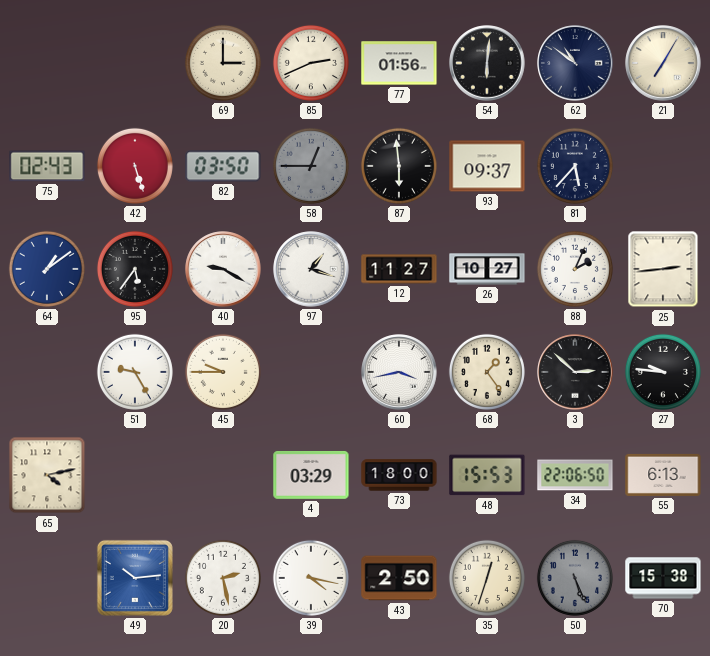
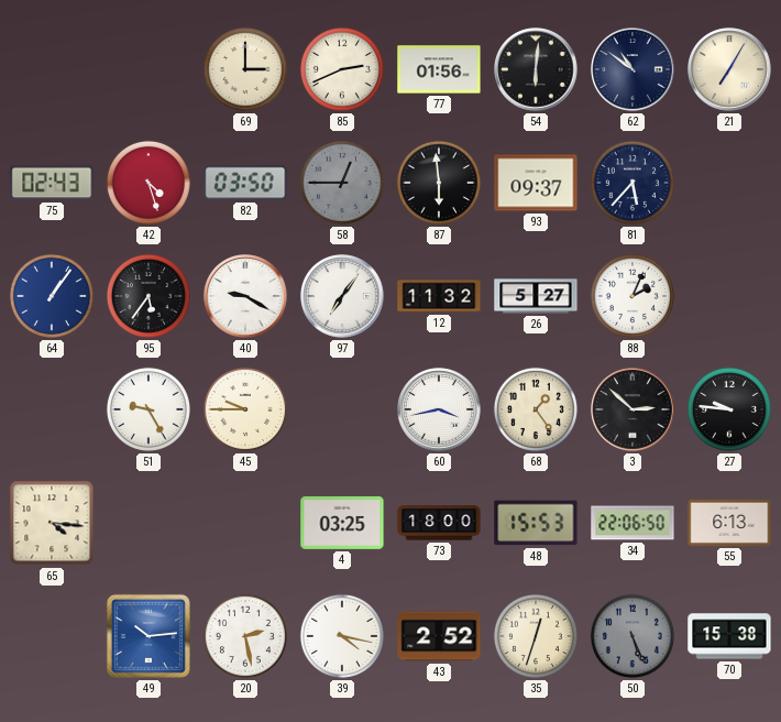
42: 5:27 -> 4:27 (148, 183)
64: 1:09 -> 1:06 (52, 296)
97: 1:18 -> 7:06 (342, 296)
12: 11:27 -> 11:32 (439, 296)
26: 10:27 -> 5:27 (536, 296)
25: 2:44 -> none (663, 269)
65: 4:13 -> 4:16 (52, 523)
4: 03:29 -> 03:25 (342, 523)
43: 2:50 -> 2:52 (439, 636)
